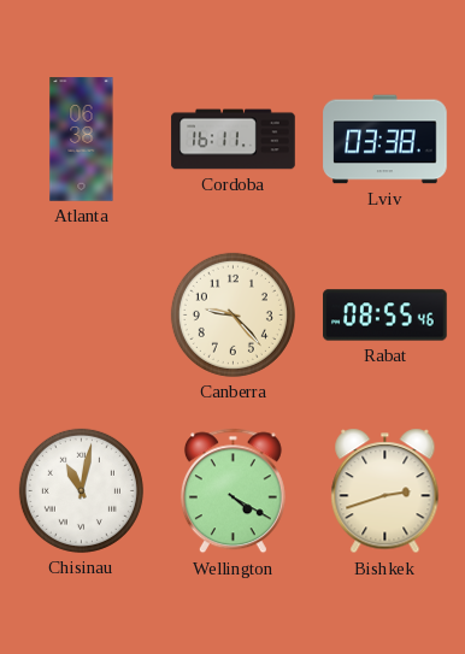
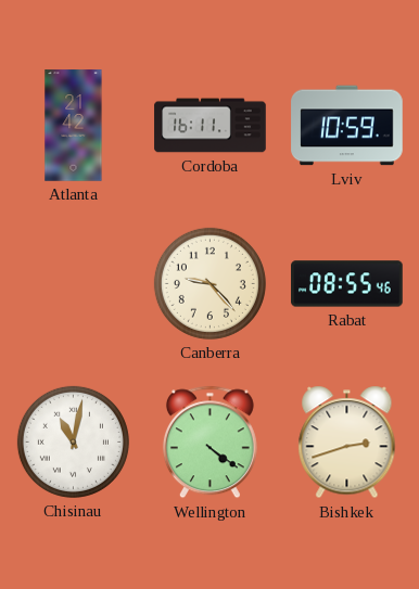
Atlanta: 06:38 -> 21:42 (74, 126)
Lviv: 03:38 -> 10:59 (347, 126)
Wellington: 4:20 -> 4:21 (210, 443)
